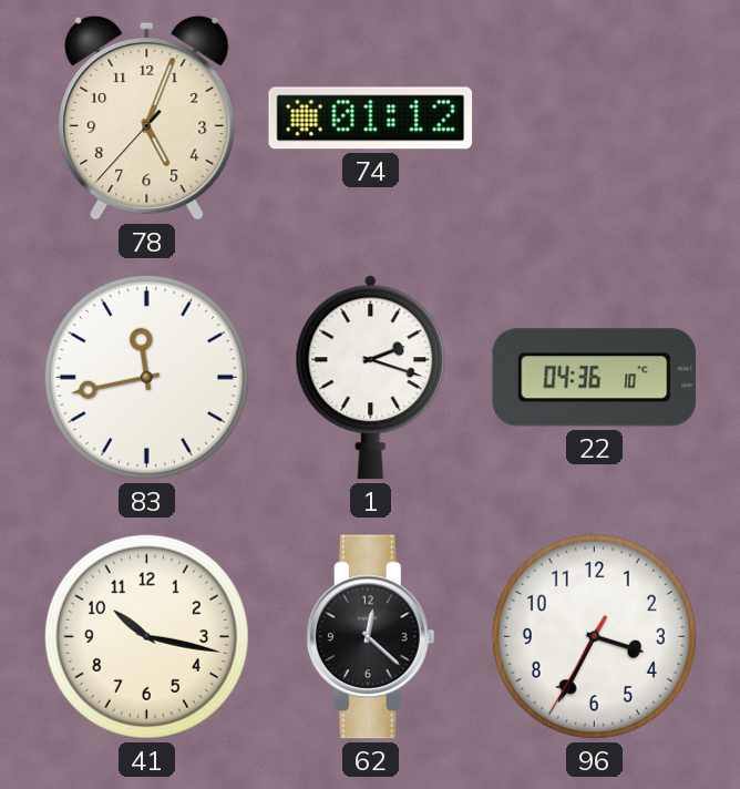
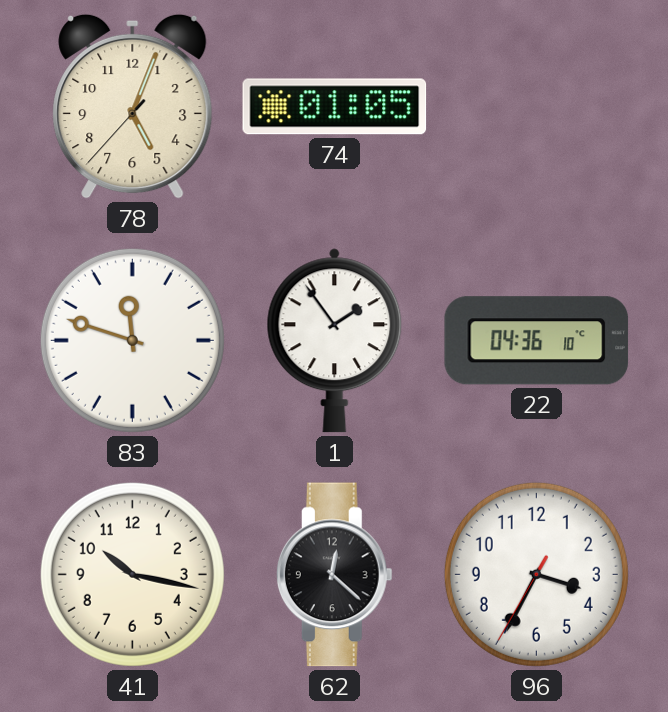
74: 01:12 -> 01:05 (335, 107)
83: 11:43 -> 11:48 (132, 340)
1: 2:18 -> 1:54 (335, 341)
